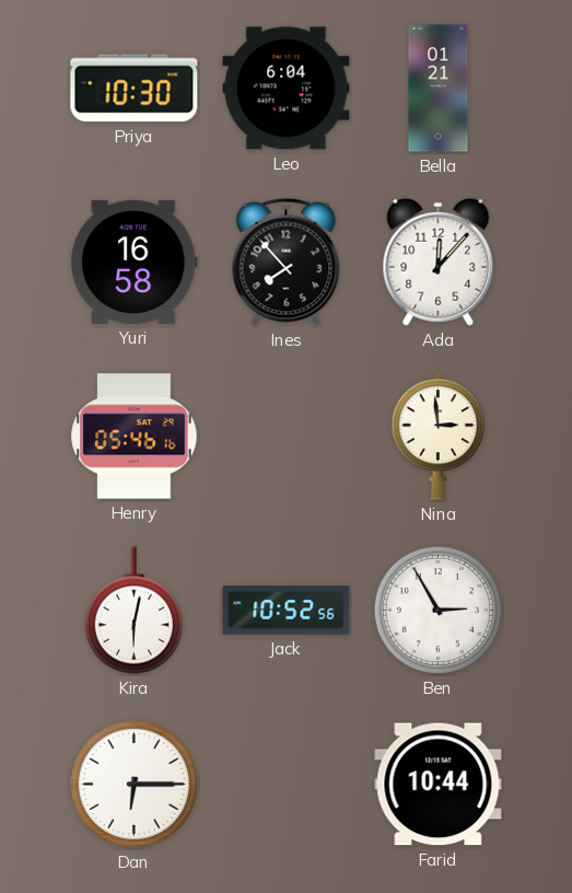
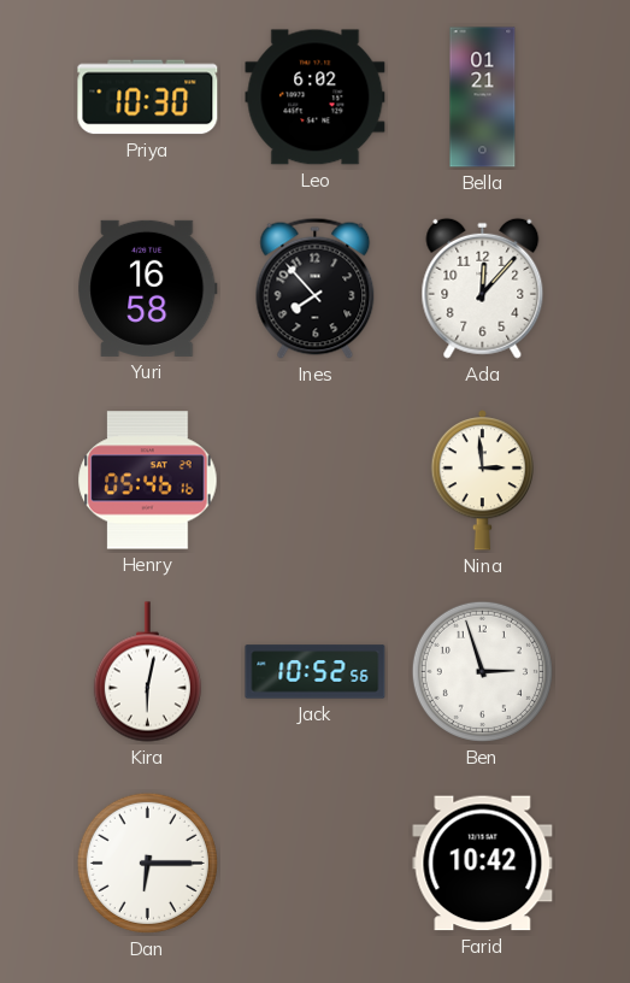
Leo: 6:04 -> 6:02 (316, 98)
Ben: 2:55 -> 2:57 (482, 671)
Farid: 10:44 -> 10:42 (483, 864)
